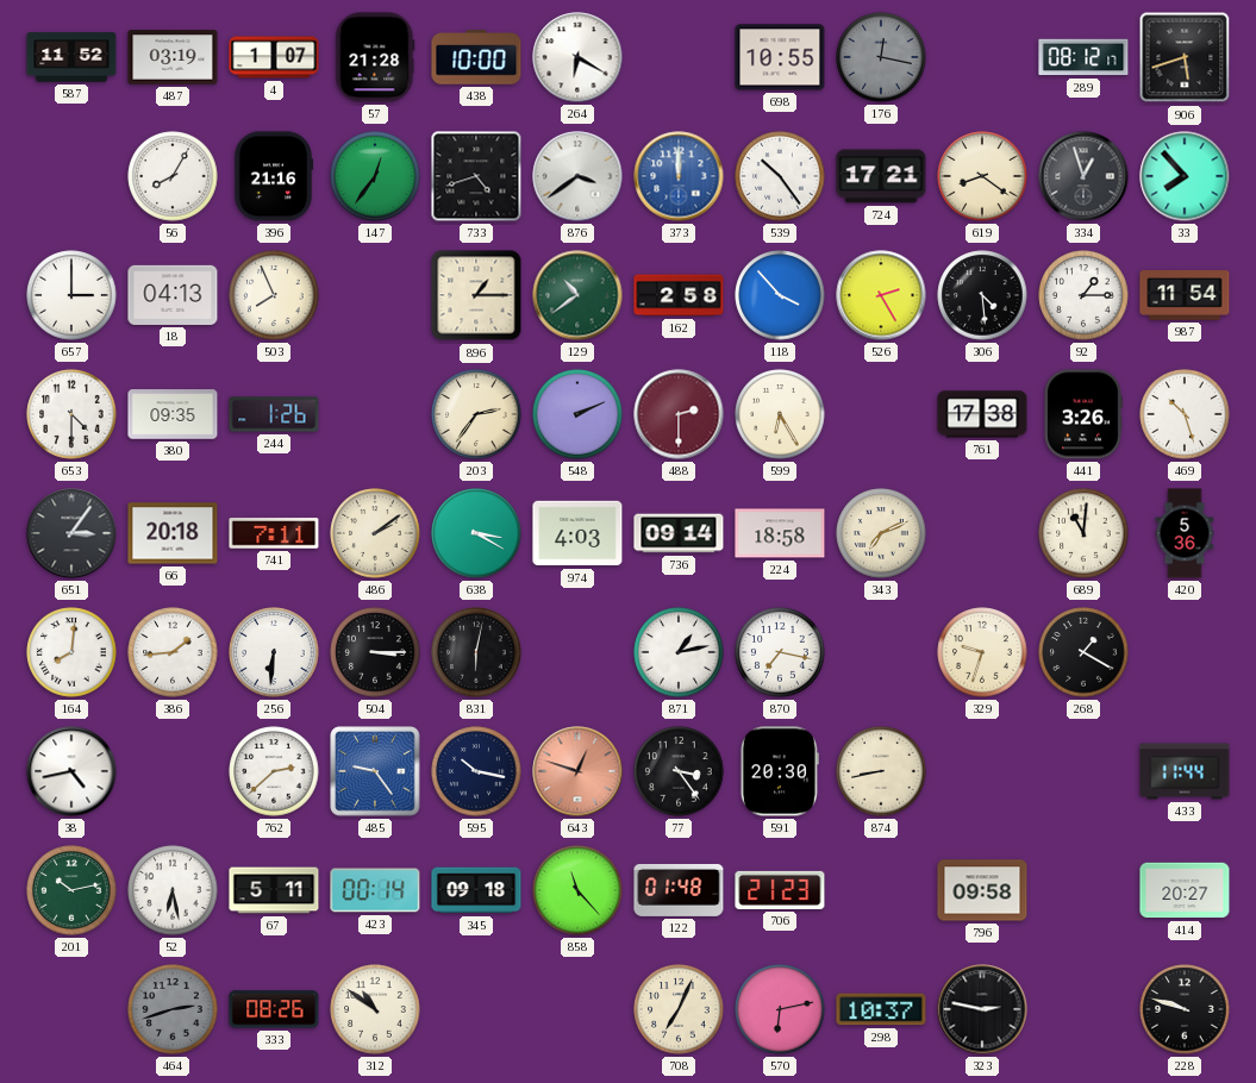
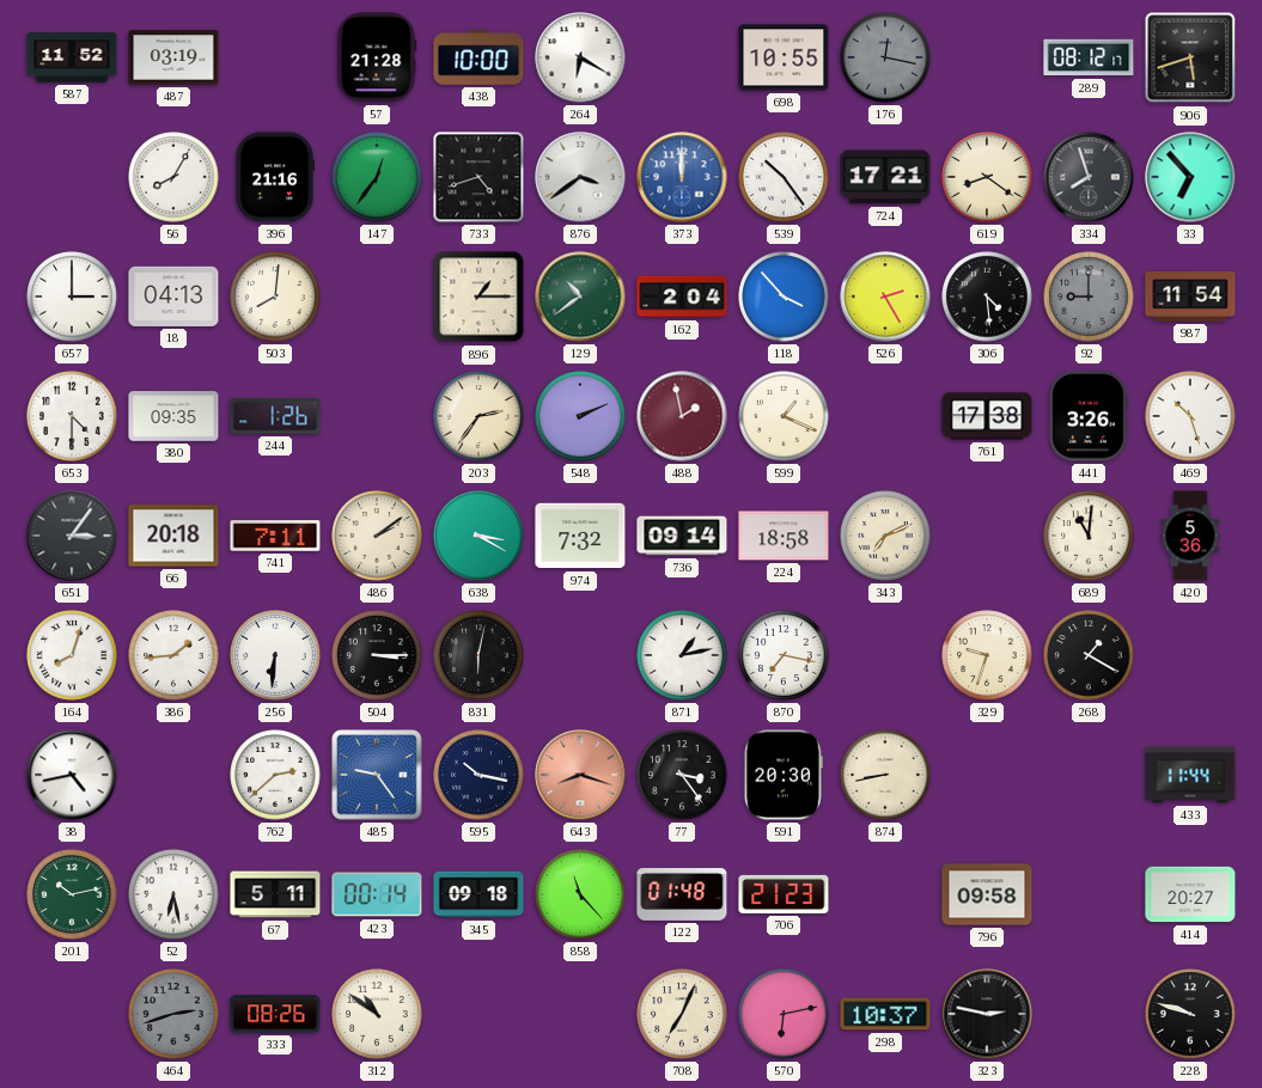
4: 1:07 -> none (274, 57)
334: 12:57 -> 7:57 (1089, 177)
33: 7:53 -> 6:53 (1190, 177)
503: 7:56 -> 8:01 (275, 297)
162: 2:58 -> 2:04 (682, 297)
92: 1:15 -> 9:00 (1089, 297)
92 dial: white -> grey (1089, 297)
488: 2:30 -> 1:58 (682, 416)
599: 6:25 -> 1:19 (784, 416)
974: 4:03 -> 7:32 (580, 536)
164: 8:01 -> 8:03 (72, 655)
643: 12:48 -> 8:18 (580, 775)
